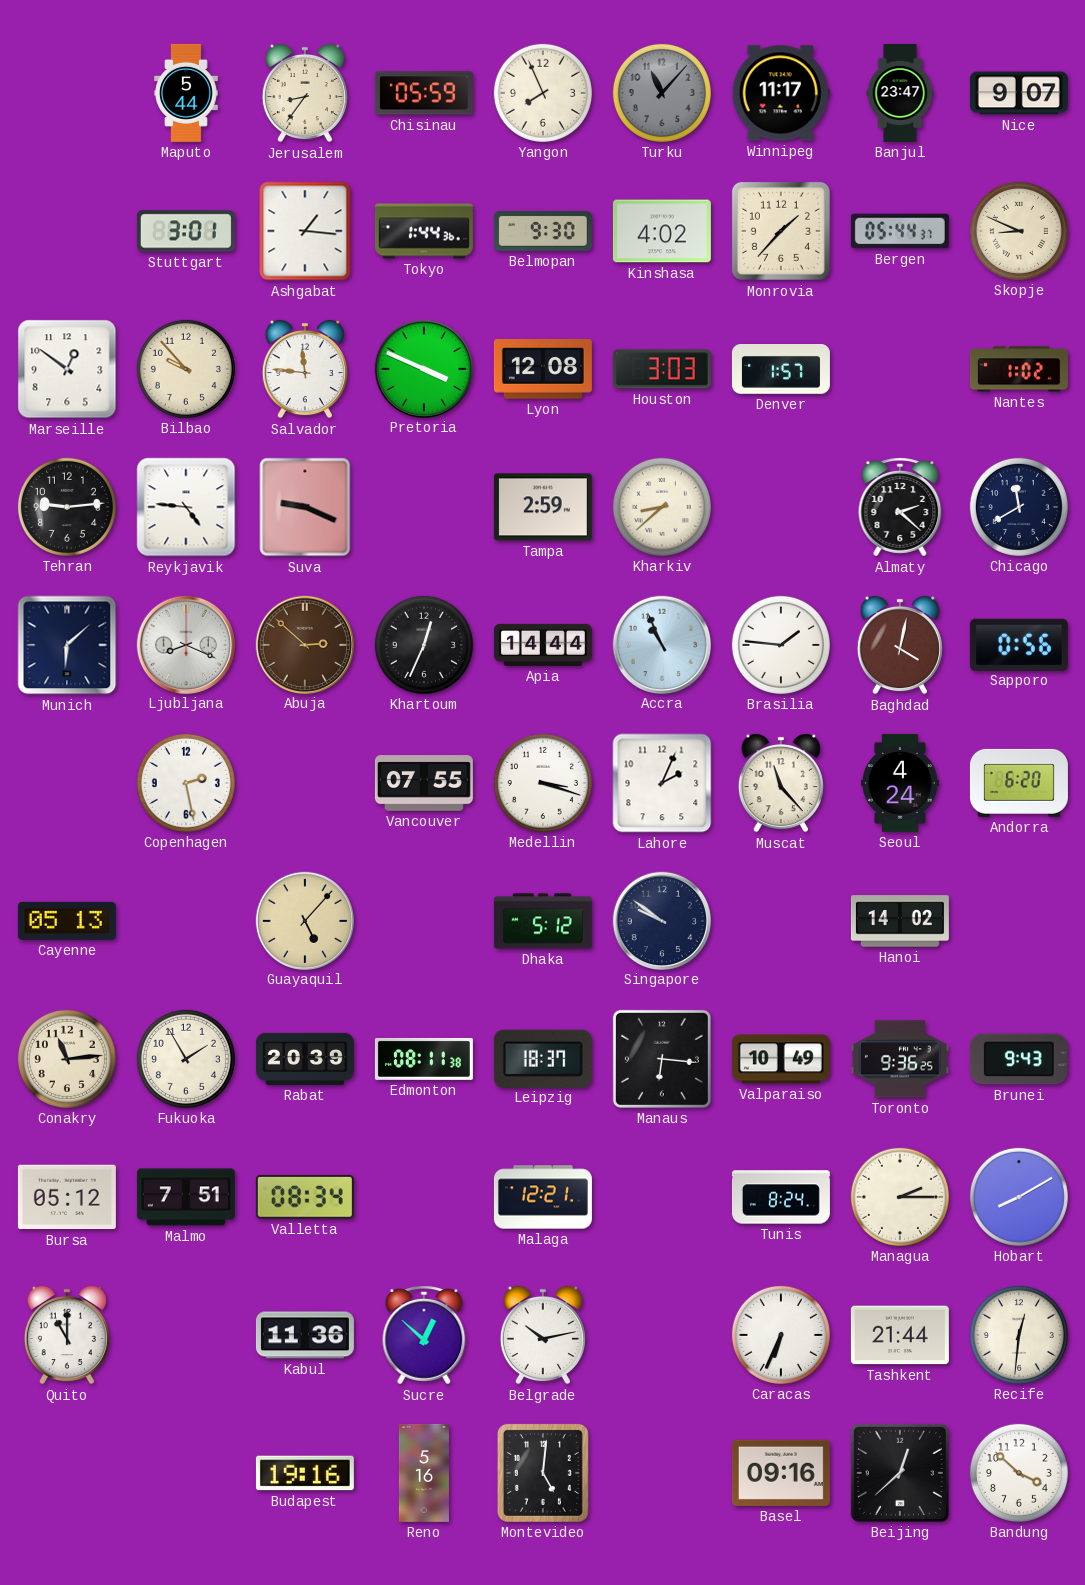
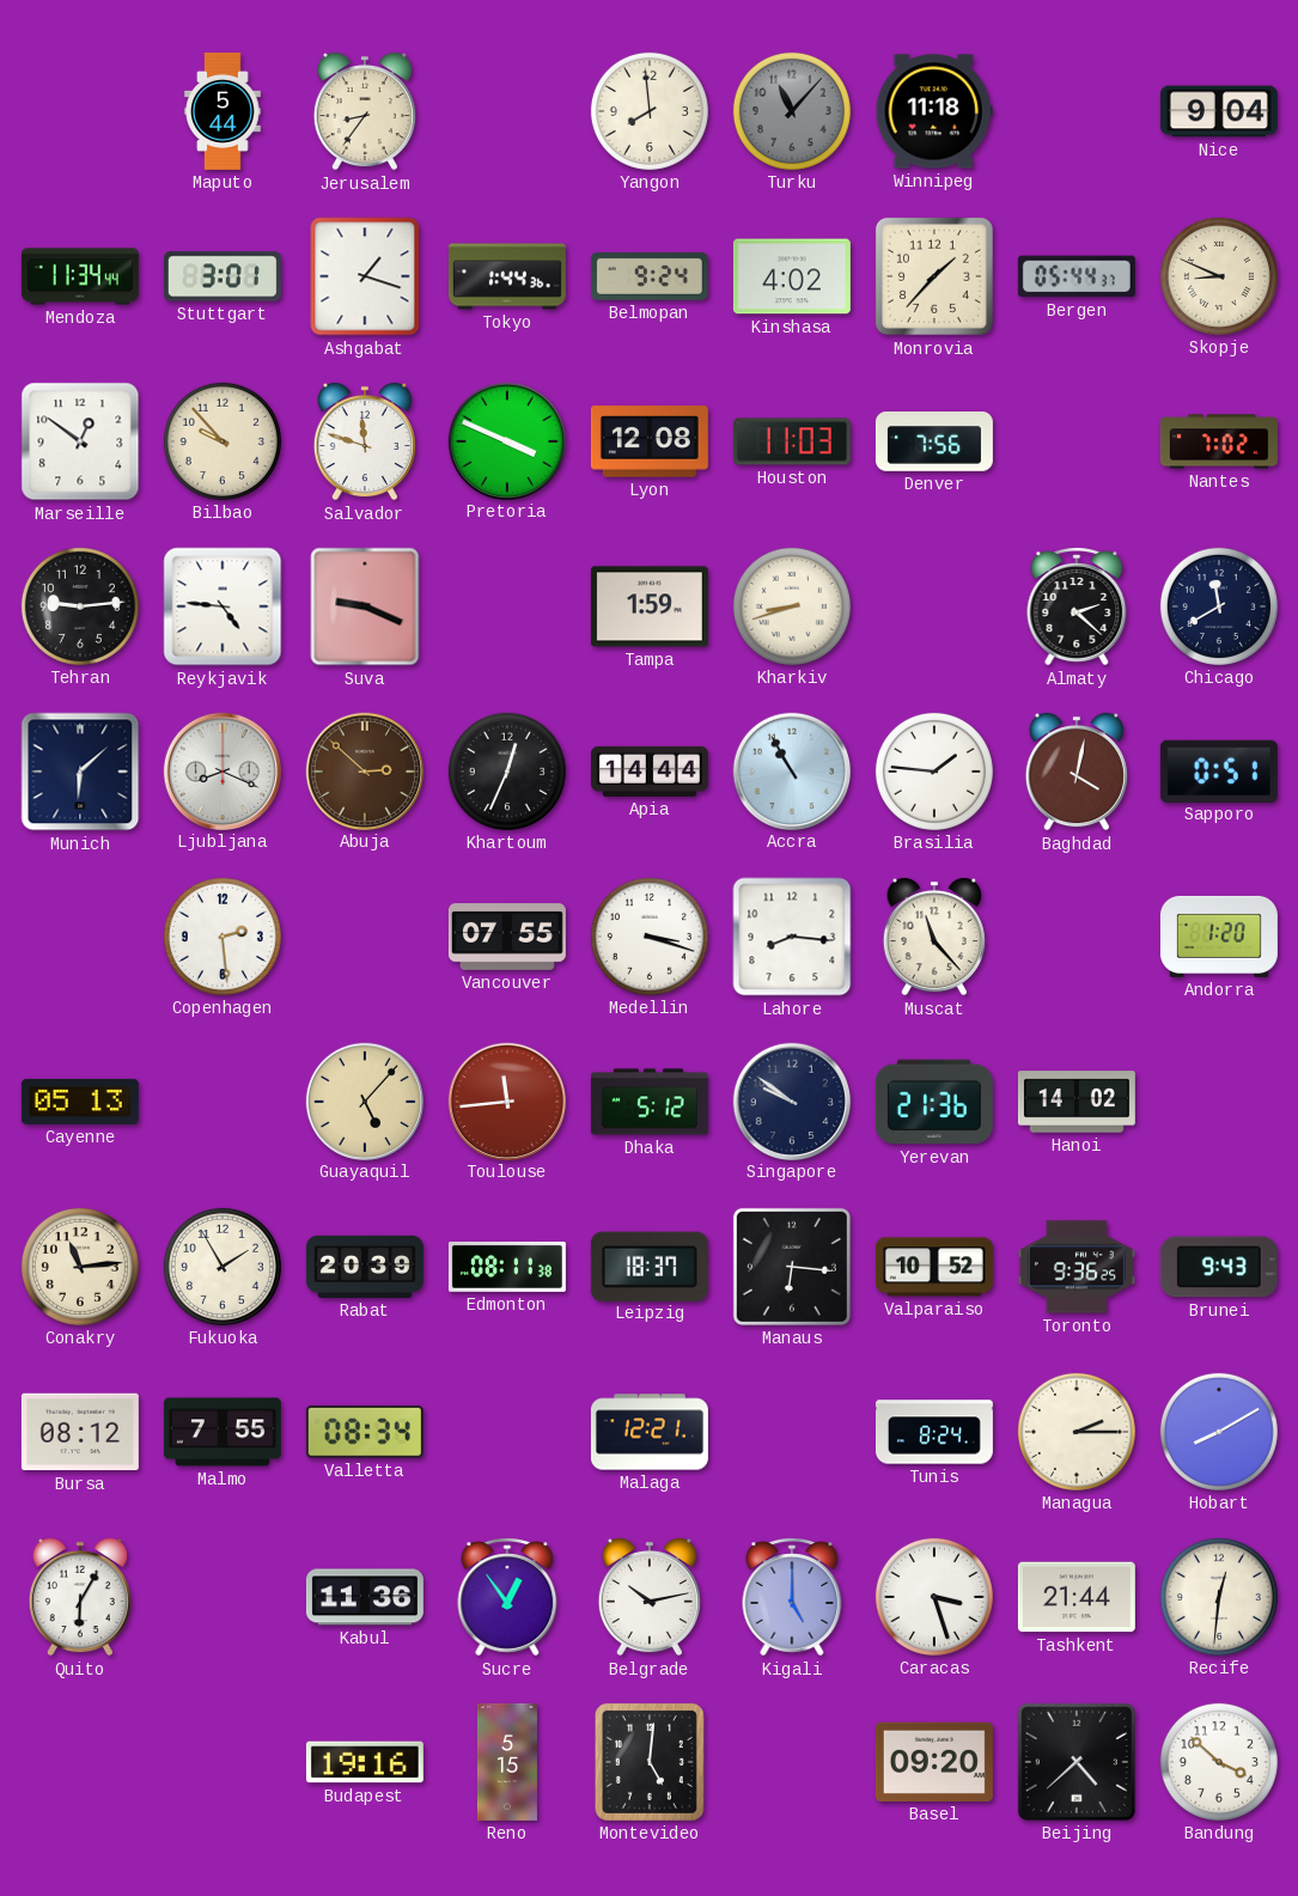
Chisinau: 05:59 -> none (424, 93)
Yangon: 7:56 -> 7:59 (650, 111)
Winnipeg: 11:17 -> 11:18 (934, 111)
Banjul: 23:47 -> none (900, 93)
Nice: 9:07 -> 9:04 (1219, 111)
Mendoza: none -> 11:34 (80, 276)
Ashgabat: 1:16 -> 1:18 (365, 276)
Belmopan: 9:30 -> 9:24 (650, 276)
Salvador: 11:46 -> 11:48 (365, 441)
Houston: 3:03 -> 11:03 (792, 441)
Denver: 1:57 -> 7:56 (934, 443)
Nantes: 1:02 -> 7:02 (1219, 441)
Tampa: 2:59 -> 1:59 (650, 606)
Kharkiv: 8:38 -> 8:42 (792, 606)
Accra: 10:56 -> 10:55 (791, 770)
Sapporo: 0:56 -> 0:51 (1219, 770)
Copenhagen: 2:28 -> 2:29 (223, 937)
Lahore: 2:04 -> 8:16 (792, 937)
Seoul: 4:24 -> none (901, 783)
Andorra: 6:20 -> 1:20 (1219, 937)
Toulouse: none -> 11:44 (506, 1101)
Yerevan: none -> 21:36 (934, 1102)
Valparaiso: 10:49 -> 10:52 (934, 1267)
Bursa: 05:12 -> 08:12 (80, 1432)
Malmo: 7:51 -> 7:55 (223, 1432)
Quito: 11:00 -> 6:05 (80, 1597)
Sucre: 12:52 -> 12:54 (507, 1597)
Kigali: none -> 5:00 (792, 1597)
Caracas: 6:34 -> 3:27 (934, 1597)
Reno: 5:16 -> 5:15 (507, 1762)
Basel: 09:16 -> 09:20 (934, 1762)
Beijing: 12:38 -> 4:38 (1077, 1762)
